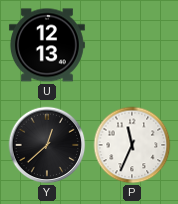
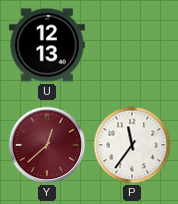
Y dial: black -> burgundy (47, 145)
P: 11:34 -> 11:36 (132, 145)
